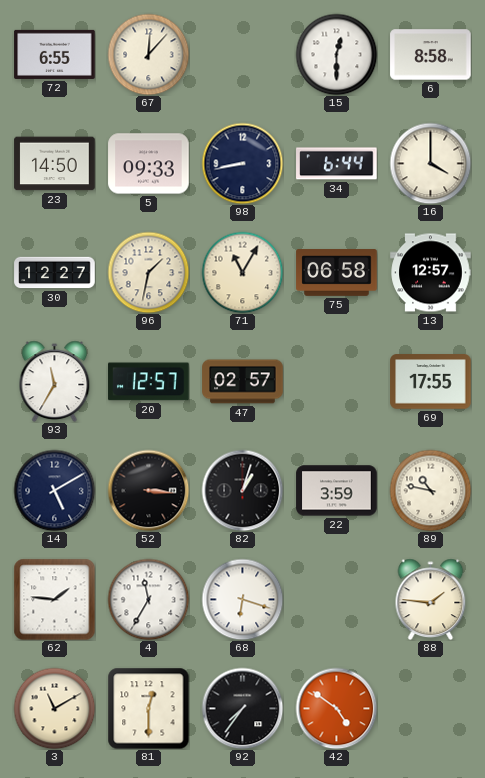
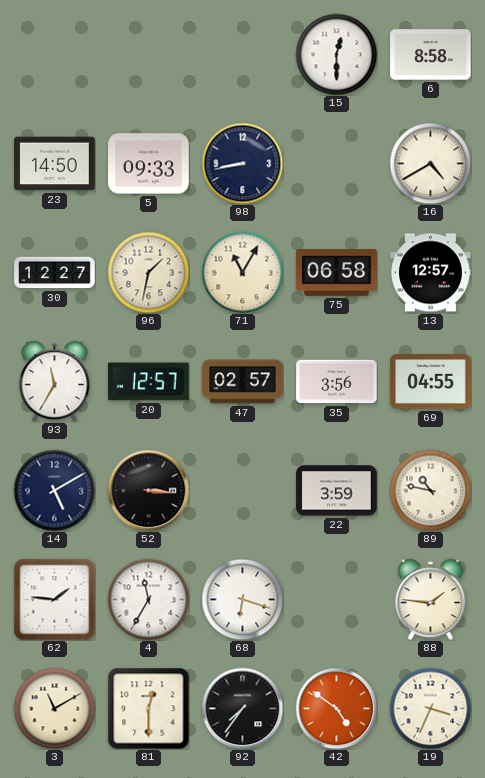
72: 6:55 -> none (55, 54)
67: 12:07 -> none (148, 54)
34: 6:44 -> none (337, 164)
16: 4:00 -> 4:40 (430, 163)
35: none -> 3:56 (337, 382)
69: 17:55 -> 04:55 (431, 382)
82: 1:03 -> none (242, 490)
19: none -> 3:34 (430, 708)
